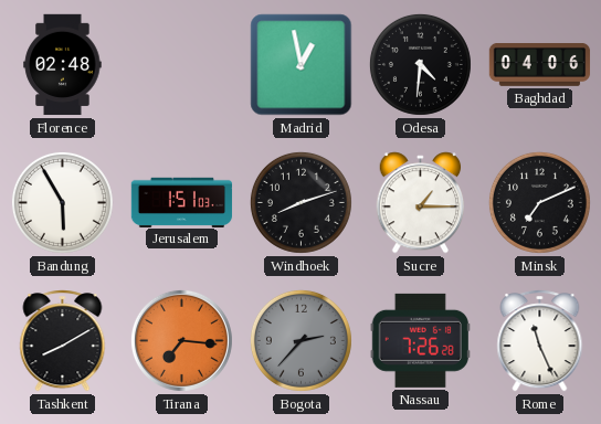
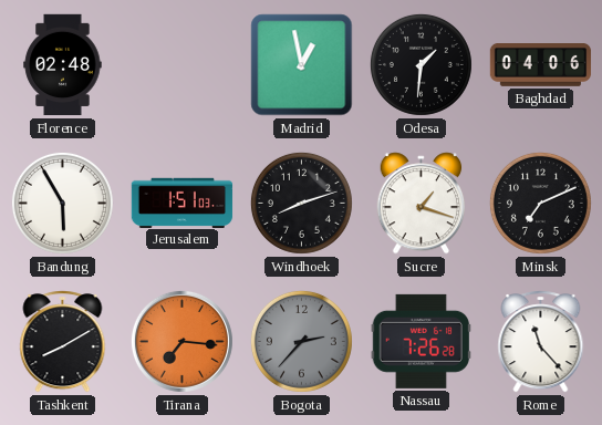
Odesa: 4:31 -> 1:31 (421, 64)
Sucre: 1:15 -> 1:18 (422, 204)
Rome: 11:26 -> 11:23 (541, 342)
